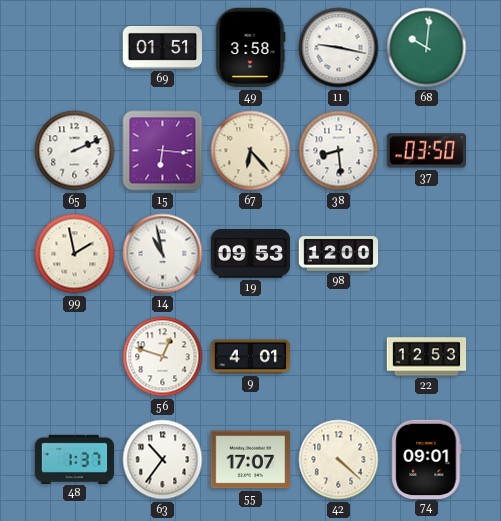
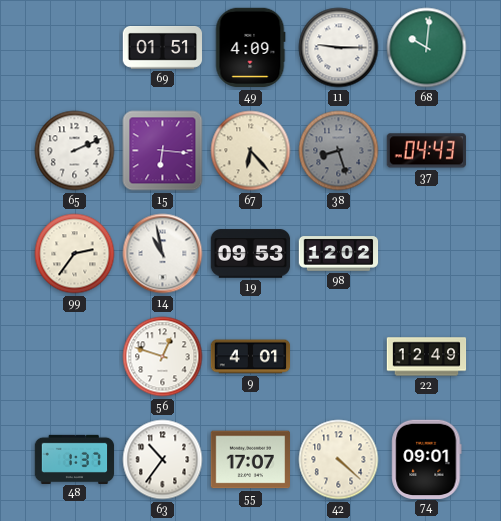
49: 3:58 -> 4:09 (250, 48)
11: 9:17 -> 9:15 (339, 48)
38: 8:29 -> 8:27 (339, 151)
38 dial: white -> grey (339, 151)
37: 03:50 -> 04:43 (426, 151)
99: 1:58 -> 2:36 (75, 254)
98: 12:00 -> 12:02 (339, 254)
22: 12:53 -> 12:49 (427, 357)
